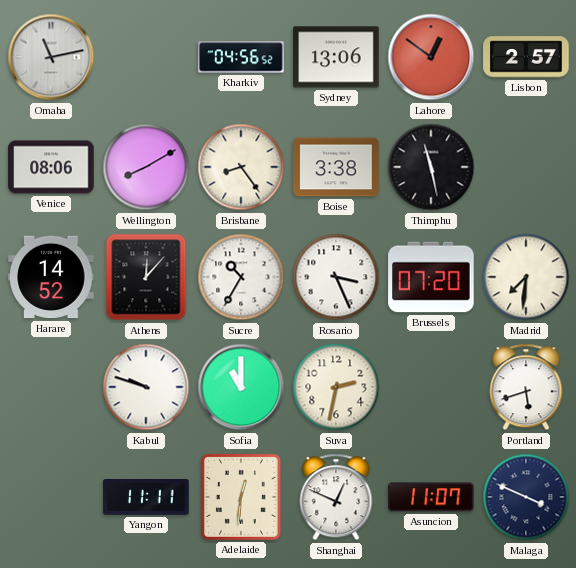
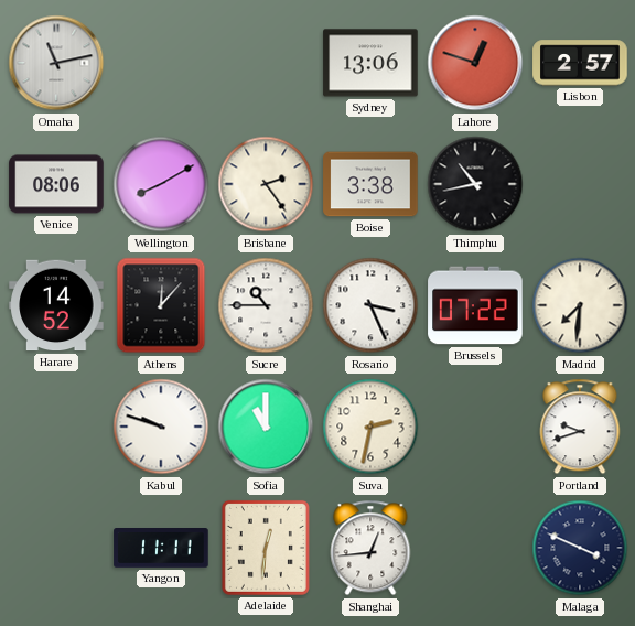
Kharkiv: 04:56 -> none (241, 57)
Lahore: 12:51 -> 12:48 (475, 63)
Brisbane: 8:24 -> 2:24 (266, 184)
Thimphu: 11:28 -> 10:43 (475, 184)
Sucre: 10:35 -> 10:45 (266, 305)
Brussels: 07:20 -> 07:22 (475, 305)
Portland: 5:42 -> 9:42 (580, 427)
Shanghai: 12:49 -> 12:44 (370, 548)
Asuncion: 11:07 -> none (431, 497)
